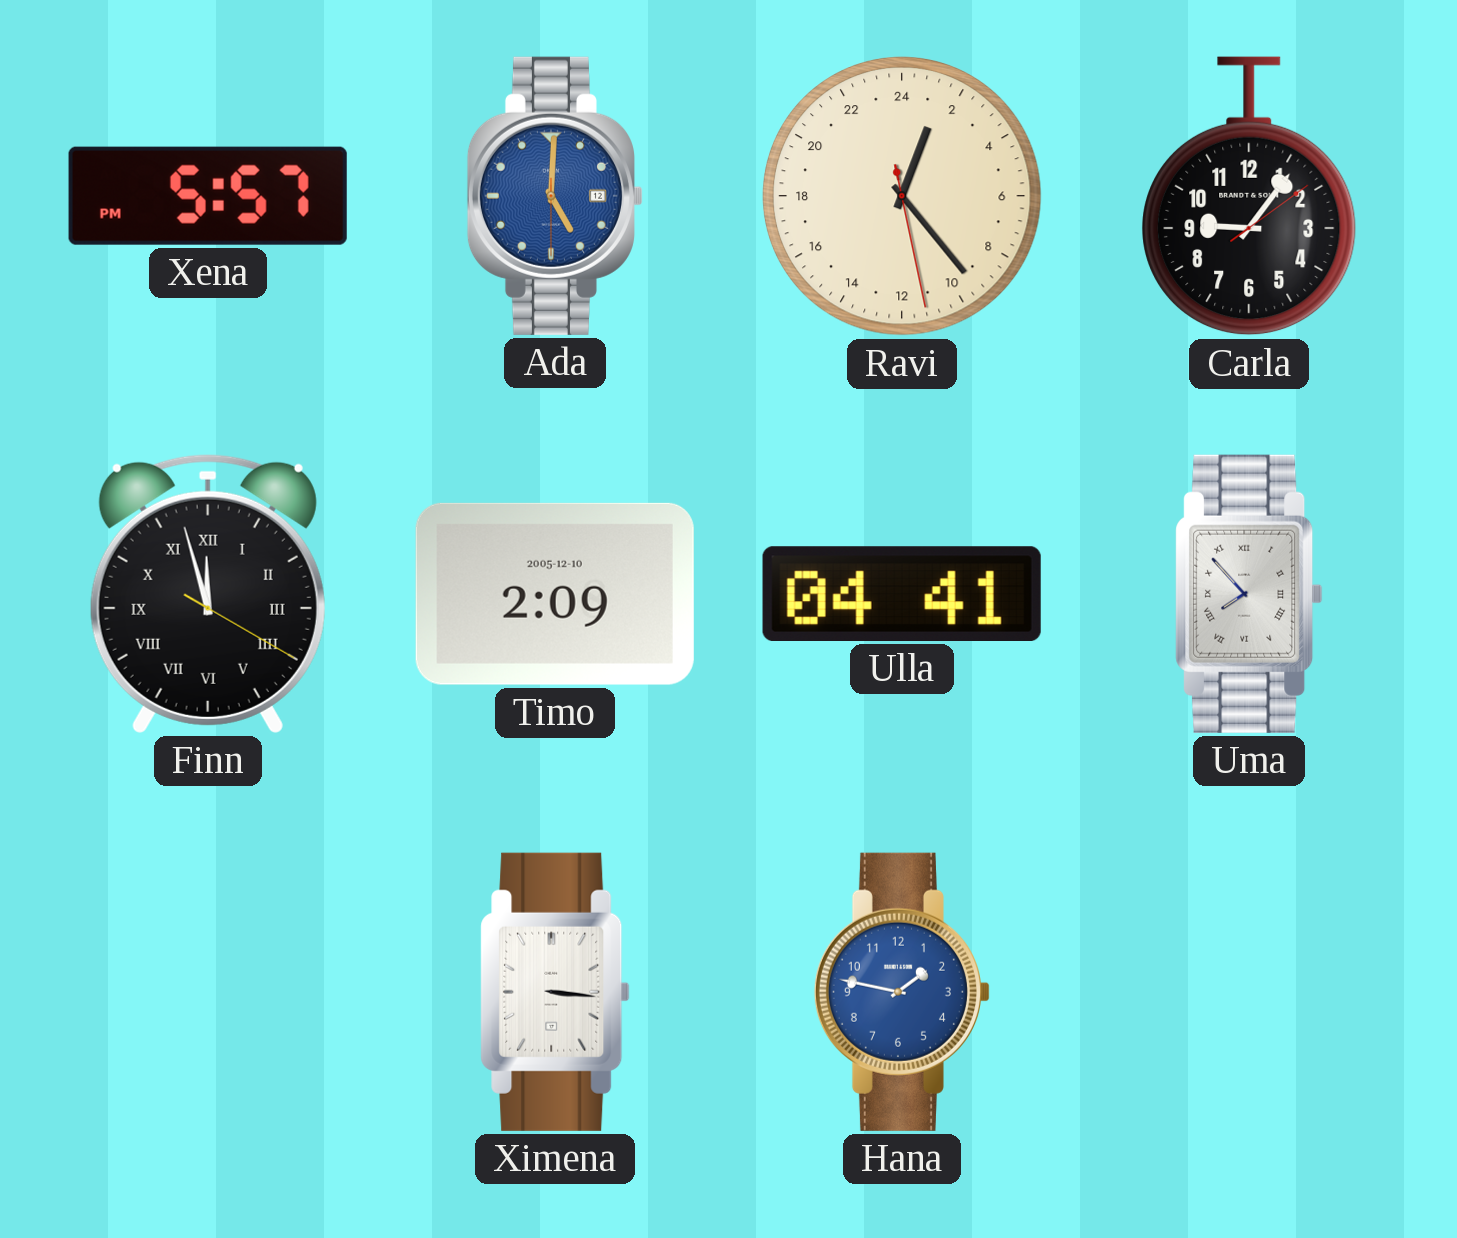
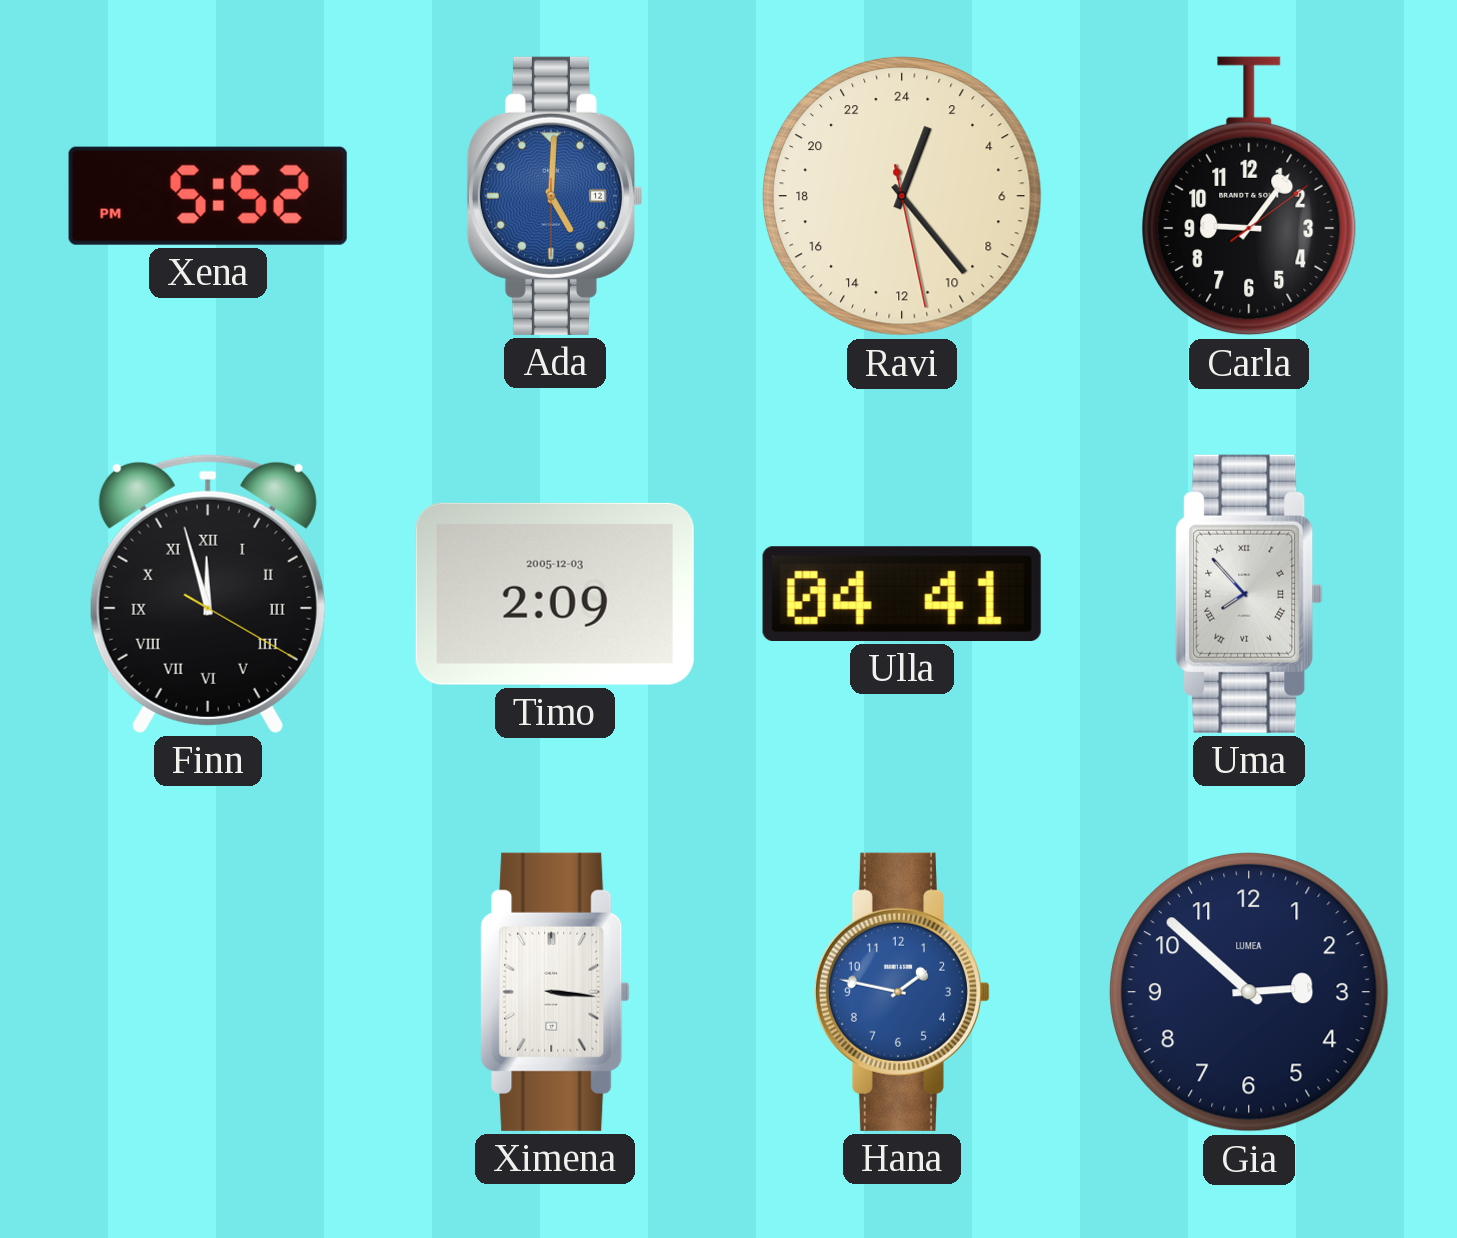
Xena: 5:57 -> 5:52 (208, 196)
Timo date: 2005-12-10 -> 2005-12-03 (555, 594)
Gia: none -> 2:52 (1250, 993)
